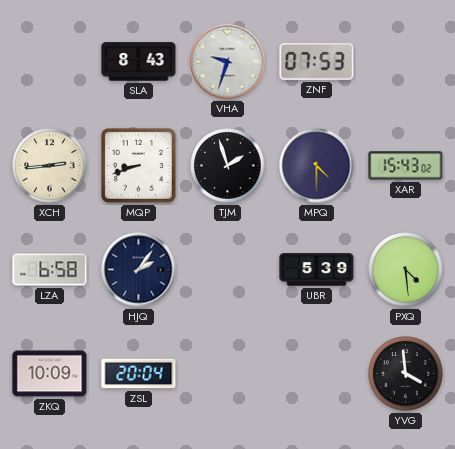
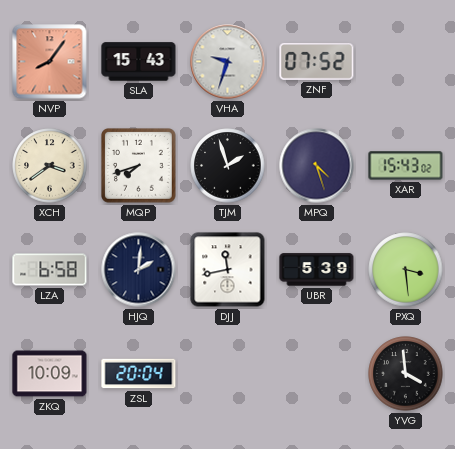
NVP: none -> 8:06 (50, 62)
SLA: 8:43 -> 15:43 (139, 62)
ZNF: 07:53 -> 07:52 (317, 62)
XCH: 2:44 -> 3:39 (50, 166)
MQP: 8:42 -> 7:42 (139, 166)
MPQ: 4:30 -> 4:27 (317, 166)
HJQ: 2:06 -> 2:01 (139, 270)
DJJ: none -> 11:43 (228, 270)
PXQ: 4:29 -> 3:29 (406, 270)
